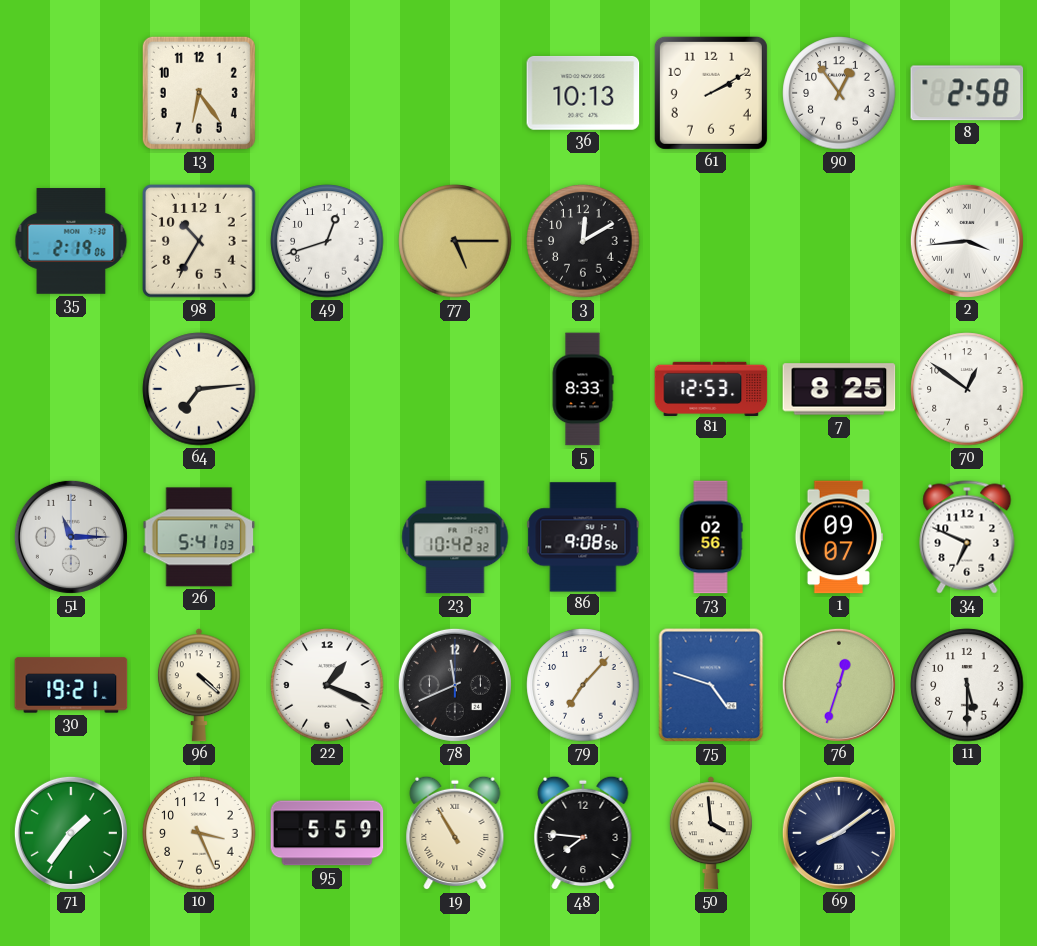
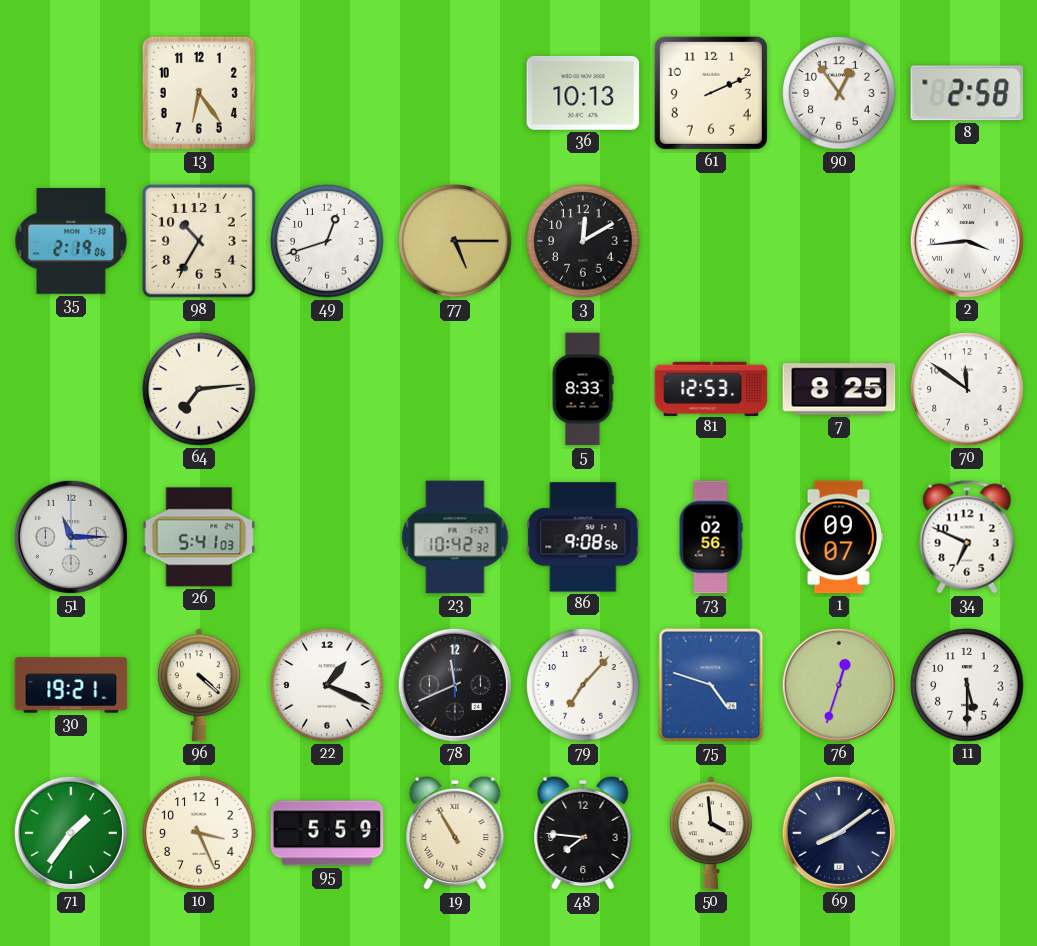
61: 2:10 -> 2:11 (711, 93)
70: 12:51 -> 11:51 (967, 389)
